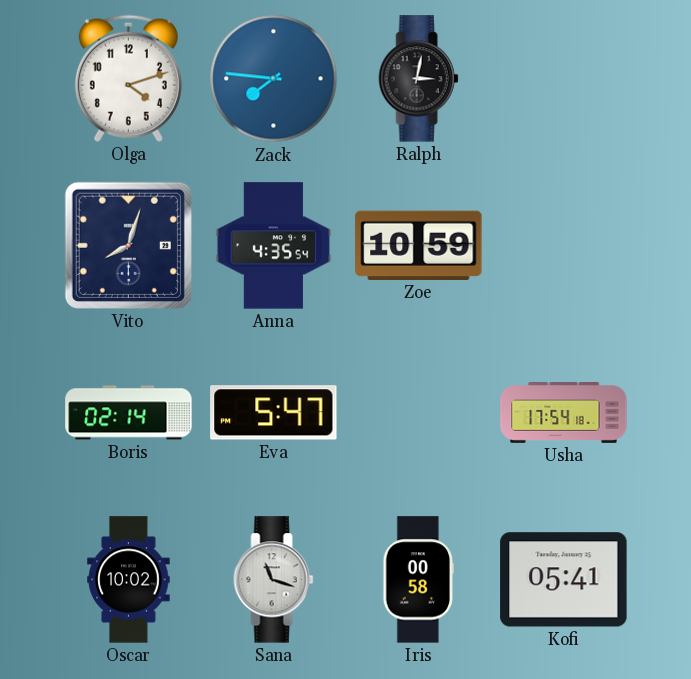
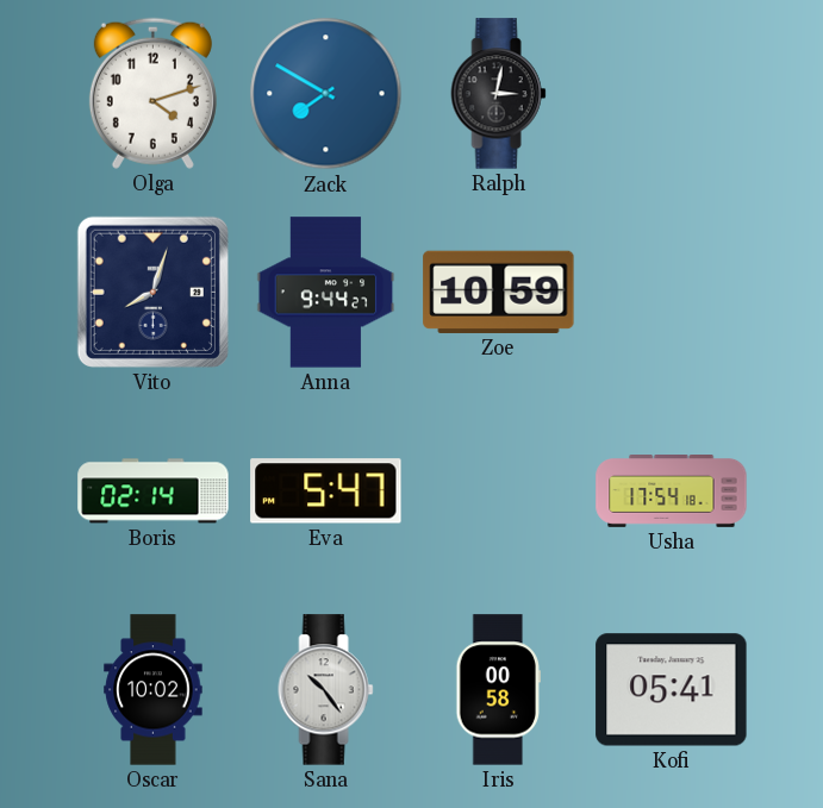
Zack: 7:46 -> 7:50 (326, 94)
Anna: 4:35 -> 9:44 (326, 293)
Sana: 11:18 -> 10:24 (326, 690)
